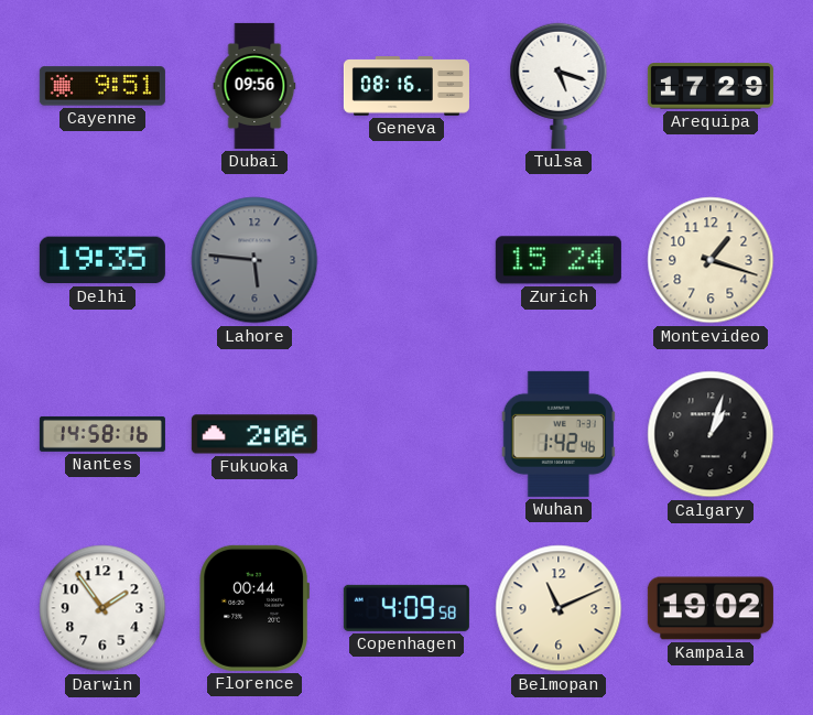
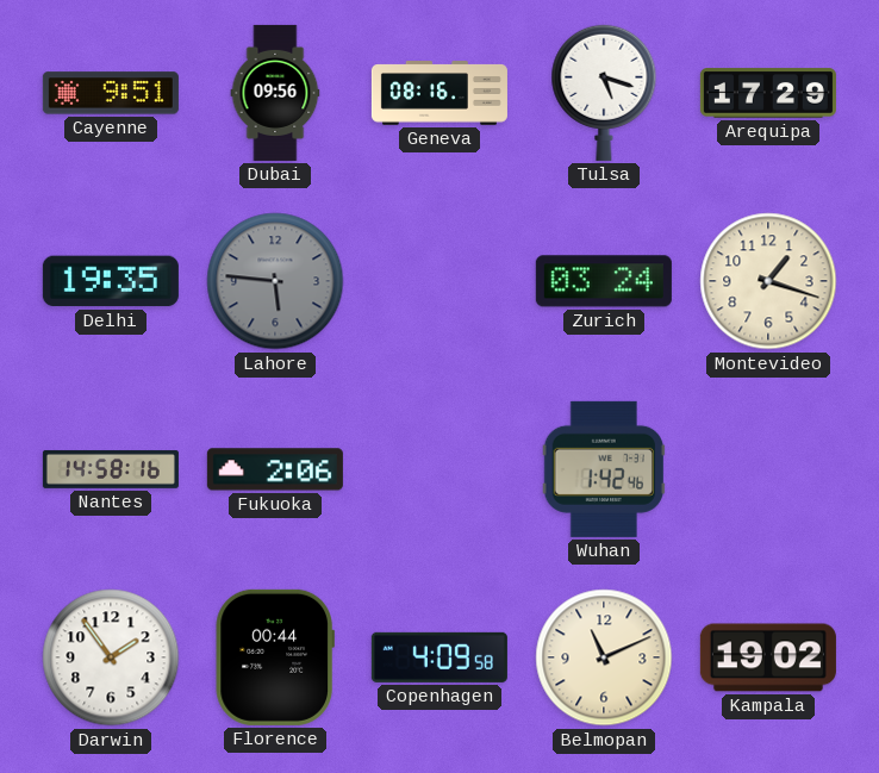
Zurich: 15:24 -> 03:24 (604, 281)
Calgary: 1:03 -> none (711, 434)
